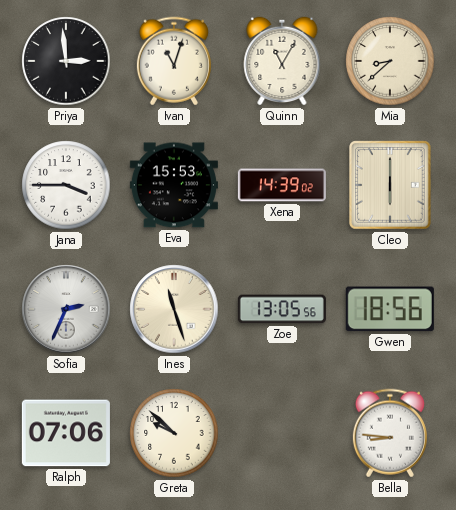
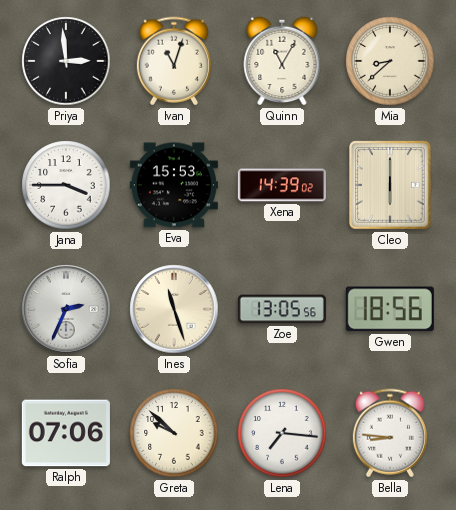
Lena: none -> 7:16 (282, 433)
